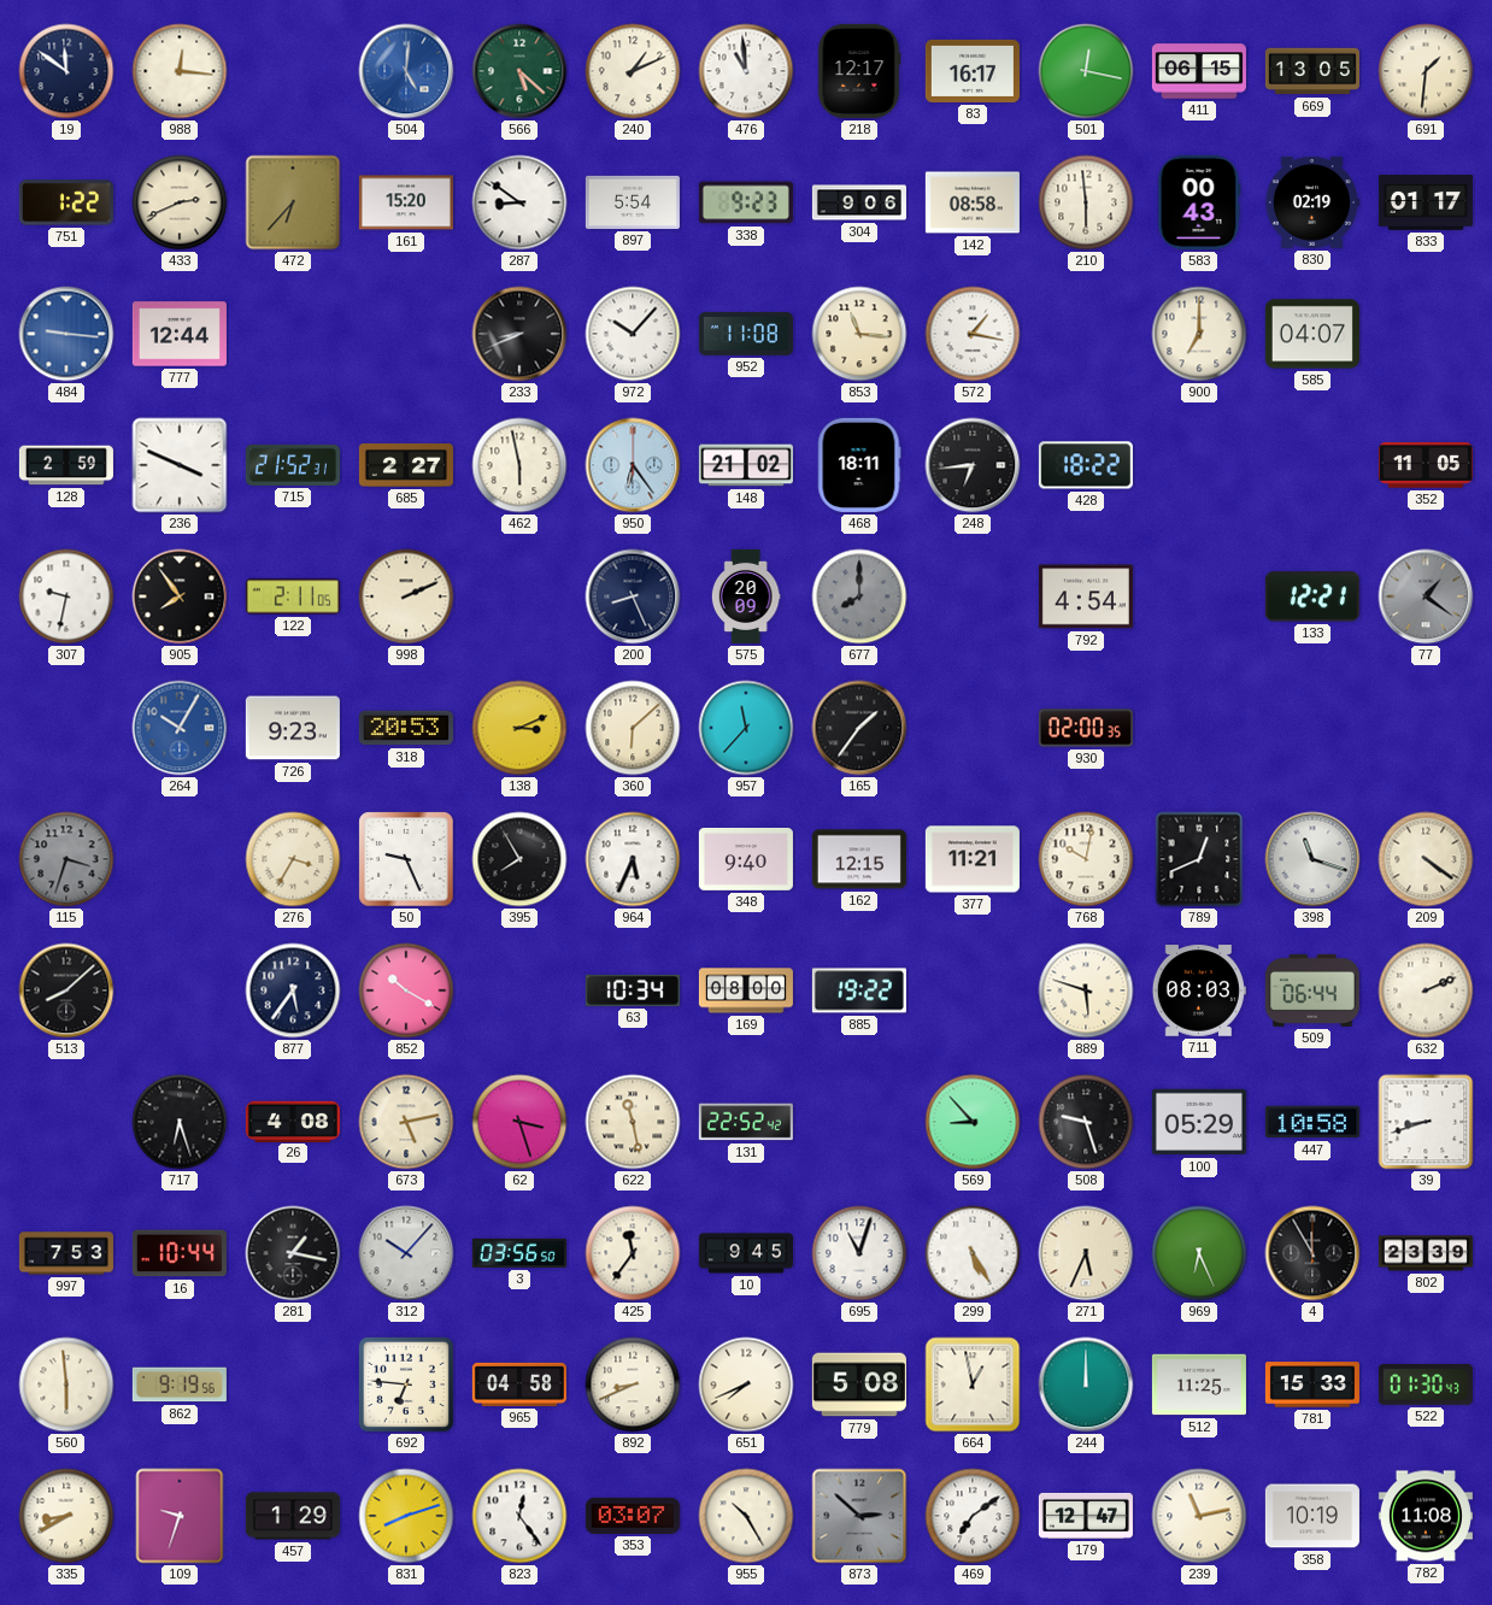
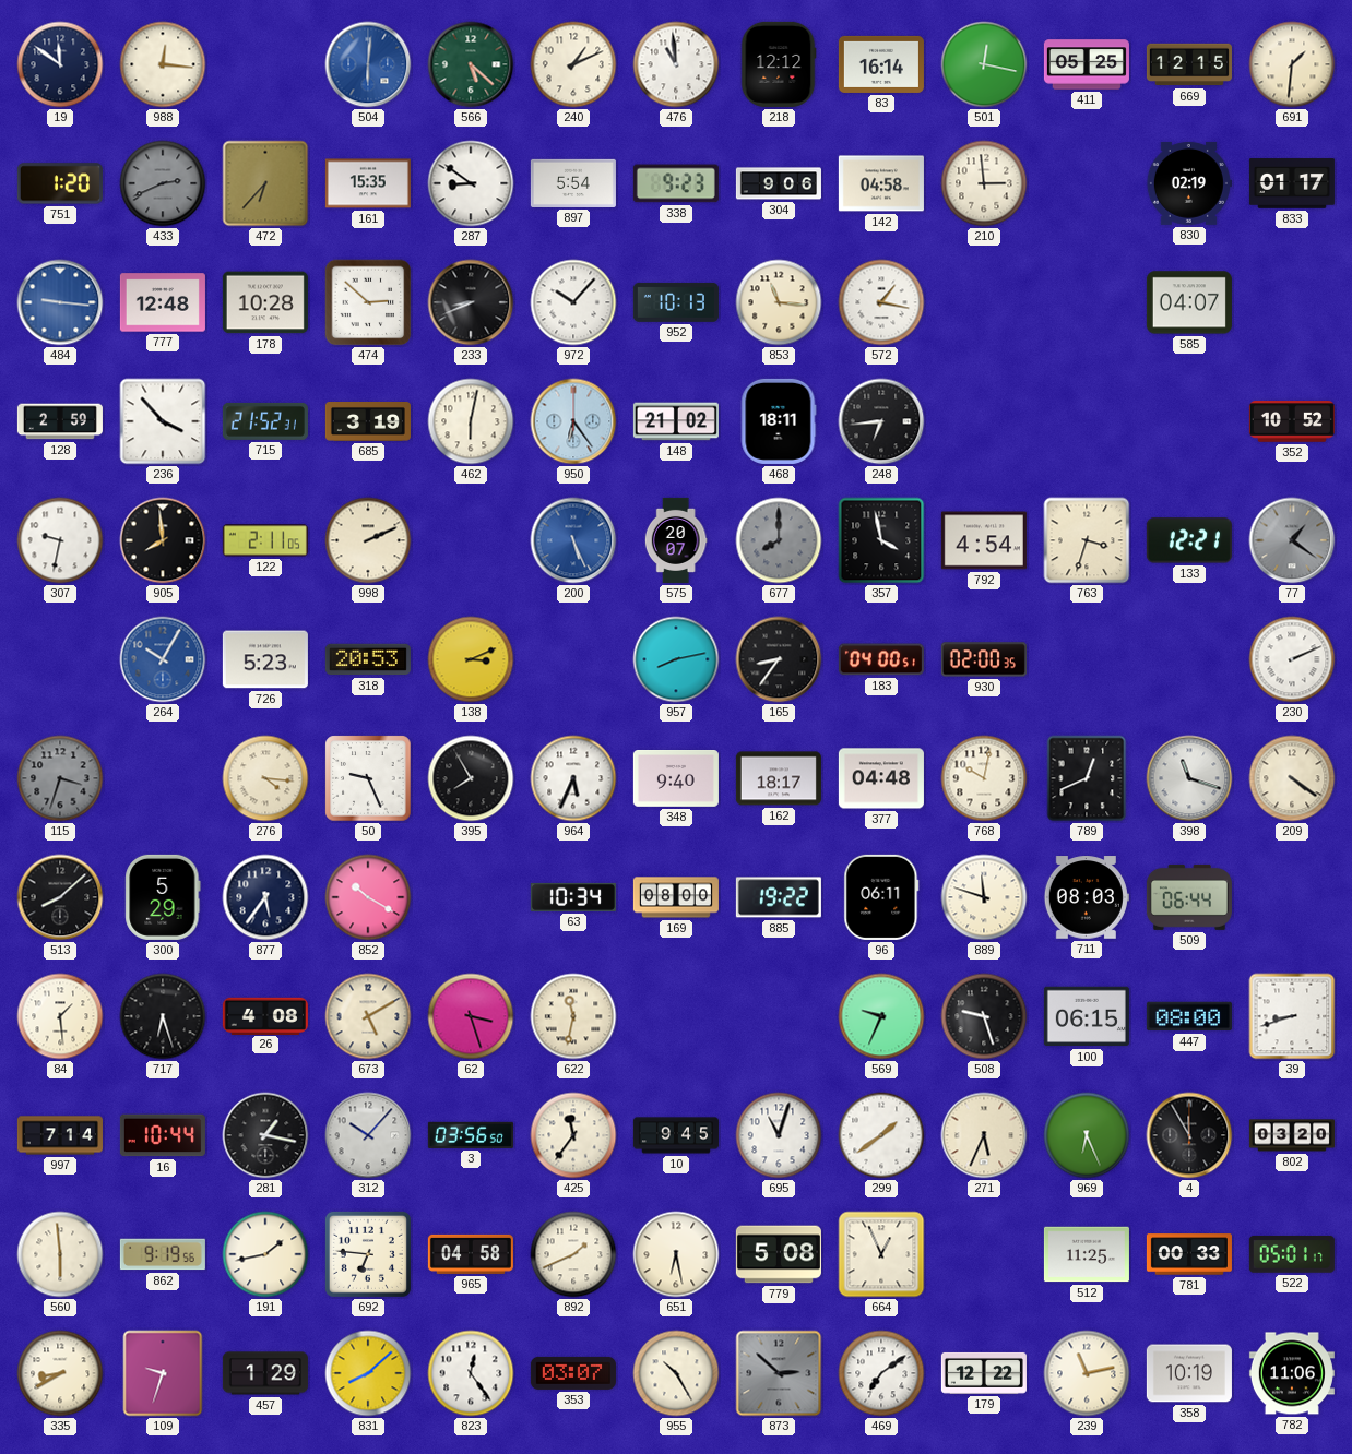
504: 5:01 -> 6:01 (368, 64)
218: 12:17 -> 12:12 (779, 64)
83: 16:17 -> 16:14 (881, 64)
411: 06:15 -> 05:25 (1087, 64)
669: 13:05 -> 12:15 (1189, 64)
751: 1:22 -> 1:20 (60, 183)
433 dial: cream -> grey (163, 183)
161: 15:20 -> 15:35 (368, 183)
142: 08:58 -> 04:58 (881, 183)
210: 5:59 -> 2:59 (984, 183)
583: 00:43 -> none (1199, 202)
777: 12:44 -> 12:48 (163, 302)
178: none -> 10:28 (265, 302)
474: none -> 2:52 (368, 302)
952: 11:08 -> 10:13 (676, 302)
900: 7:00 -> none (1199, 334)
236: 3:49 -> 3:53 (163, 421)
685: 2:27 -> 3:19 (368, 422)
462: 5:58 -> 6:02 (471, 421)
428: 18:22 -> none (1086, 465)
352: 11:05 -> 10:52 (1292, 421)
905: 7:54 -> 7:59 (163, 540)
200: 8:26 -> 5:26 (573, 540)
200 dial: navy -> blue (573, 540)
575: 20:09 -> 20:07 (676, 540)
357: none -> 3:58 (881, 540)
763: none -> 3:33 (1087, 540)
726: 9:23 -> 5:23 (265, 659)
360: 6:08 -> none (633, 728)
957: 11:37 -> 8:13 (676, 659)
165: 1:36 -> 8:36 (779, 659)
183: none -> 04:00 (881, 659)
230: none -> 2:11 (1292, 659)
276: 3:35 -> 4:16 (265, 778)
162: 12:15 -> 18:17 (779, 778)
377: 11:21 -> 04:48 (881, 778)
300: none -> 5:29 (163, 897)
96: none -> 06:11 (881, 897)
889: 5:48 -> 11:48 (984, 897)
632: 2:11 -> none (1426, 990)
84: none -> 1:29 (60, 1016)
673: 5:13 -> 5:10 (368, 1016)
622: 11:28 -> 11:32 (573, 1016)
131: 22:52 -> none (746, 1122)
569: 8:53 -> 9:34 (881, 1016)
100: 05:29 -> 06:15 (1087, 1016)
447: 10:58 -> 08:00 (1189, 1016)
997: 7:53 -> 7:14 (60, 1135)
299: 5:25 -> 1:39 (881, 1135)
802: 23:39 -> 03:20 (1292, 1135)
191: none -> 1:43 (265, 1254)
892: 8:41 -> 1:41 (573, 1254)
651: 7:41 -> 6:28 (676, 1254)
664: 12:58 -> 12:56 (881, 1254)
244: 12:00 -> none (1086, 1384)
781: 15:33 -> 00:33 (1189, 1254)
522: 01:30 -> 05:01 (1292, 1255)
831: 8:12 -> 8:08 (368, 1373)
179: 12:47 -> 12:22 (984, 1373)
782: 11:08 -> 11:06 (1292, 1373)
